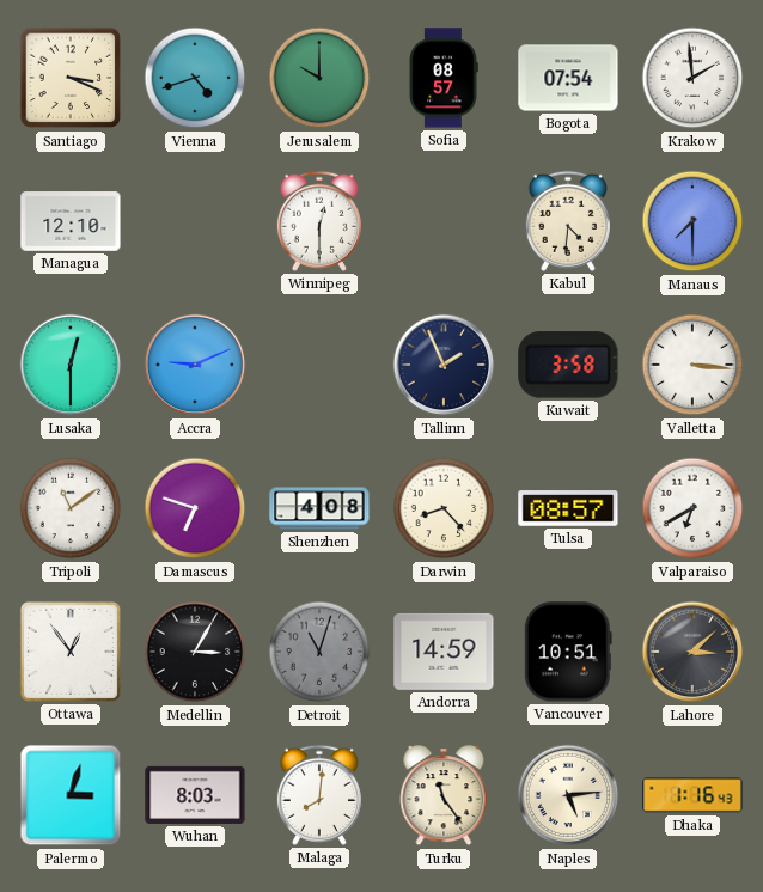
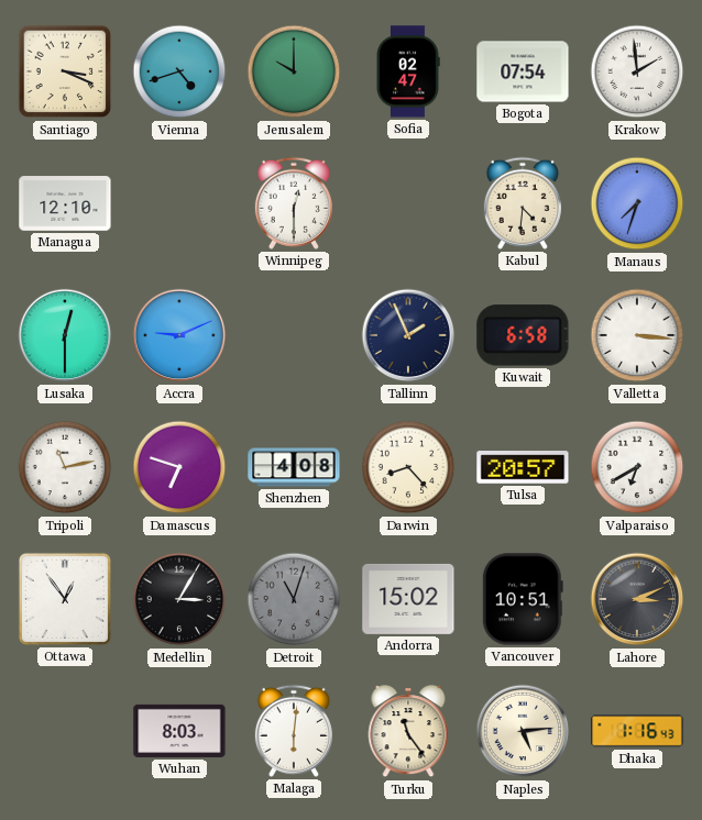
Sofia: 08:57 -> 02:47 (408, 71)
Manaus: 7:30 -> 7:33 (637, 203)
Kuwait: 3:58 -> 6:58 (523, 335)
Tripoli: 11:09 -> 11:13 (65, 467)
Tulsa: 08:57 -> 20:57 (523, 467)
Andorra: 14:59 -> 15:02 (408, 599)
Lahore: 3:08 -> 3:11 (637, 599)
Palermo: 3:03 -> none (71, 795)
Malaga: 8:01 -> 6:01 (294, 731)
